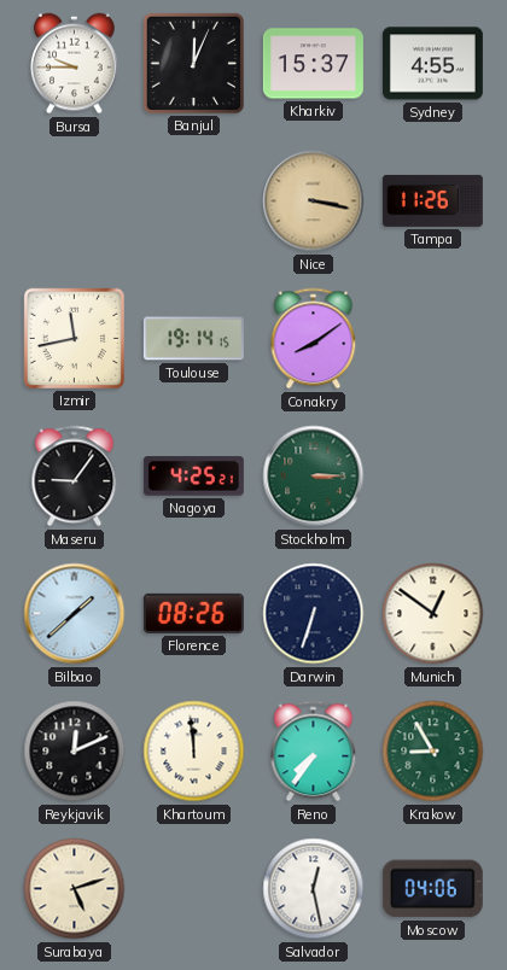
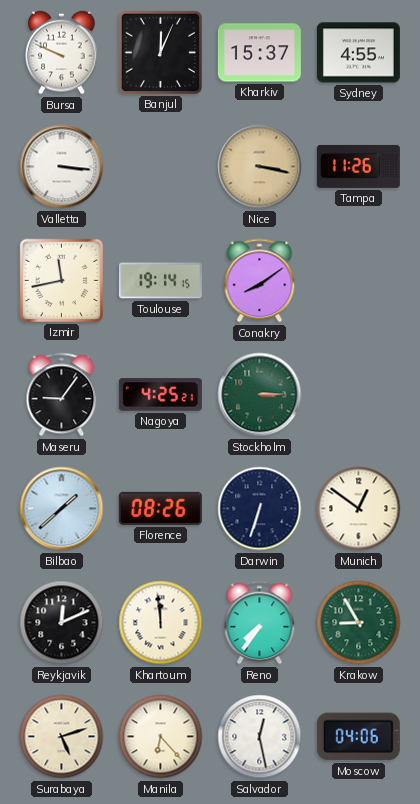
Bursa: 9:45 -> 9:49 (62, 53)
Valletta: none -> 3:16 (62, 167)
Manila: none -> 6:23 (161, 737)
